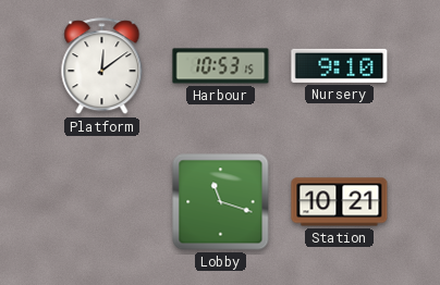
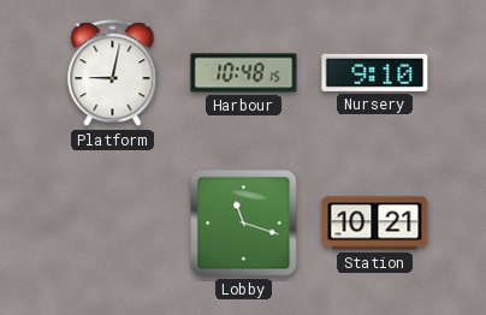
Platform: 12:09 -> 9:02 (113, 73)
Harbour: 10:53 -> 10:48 (244, 73)
